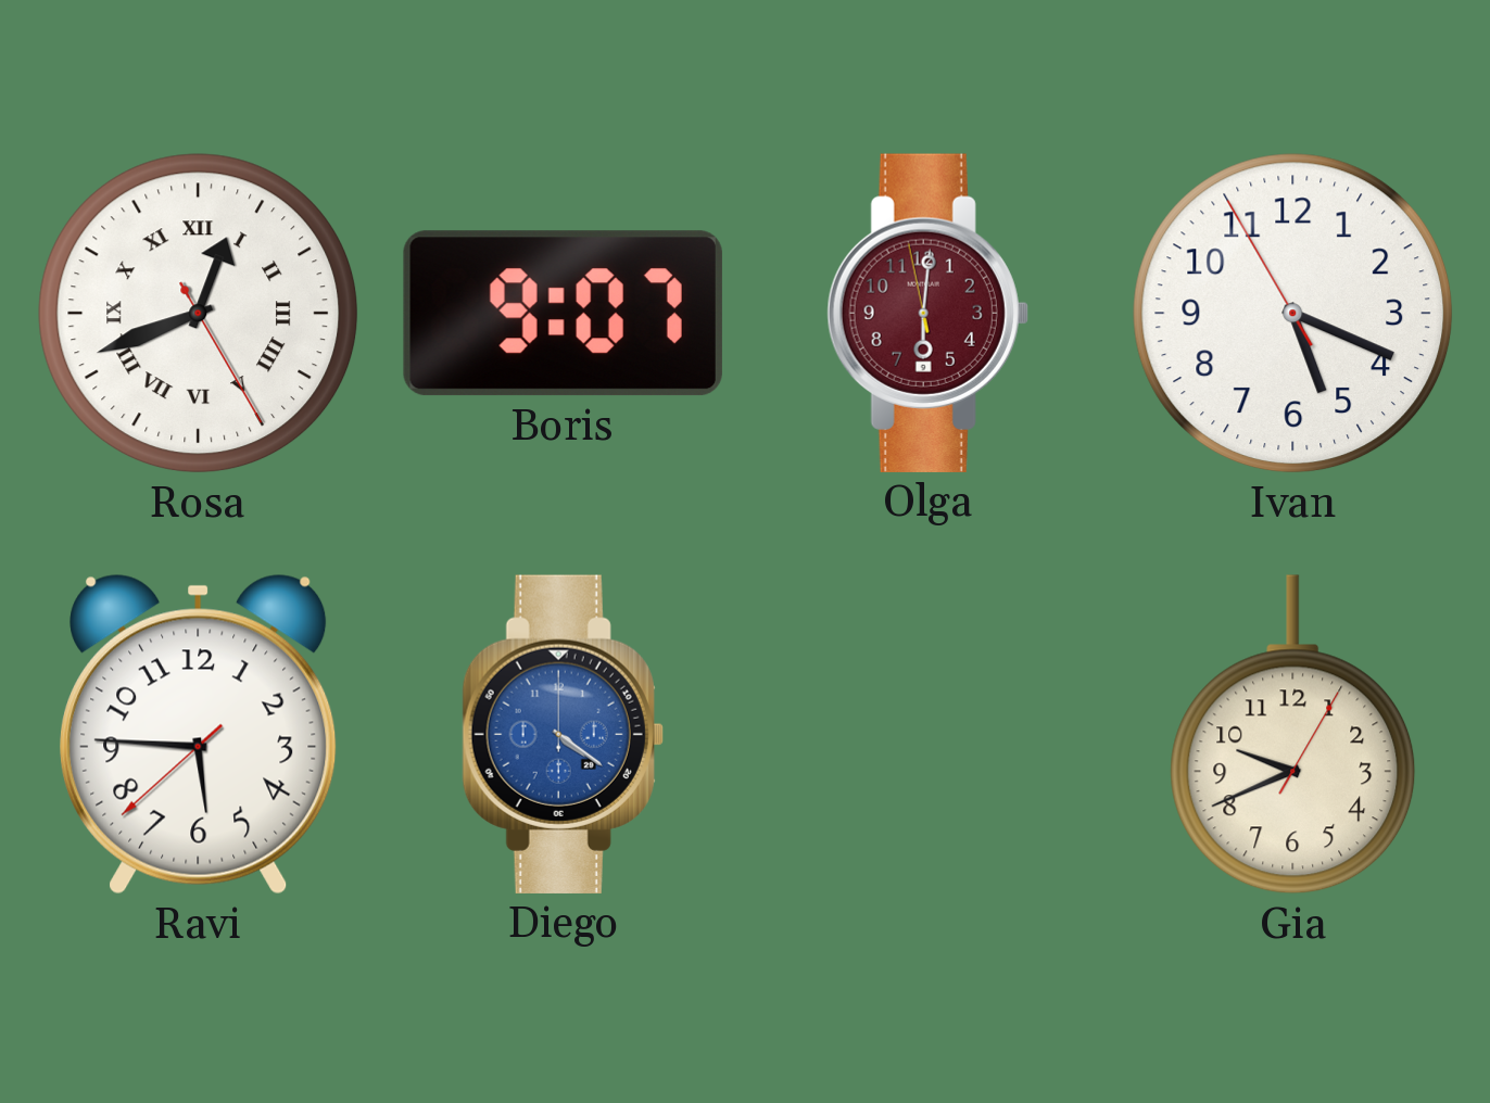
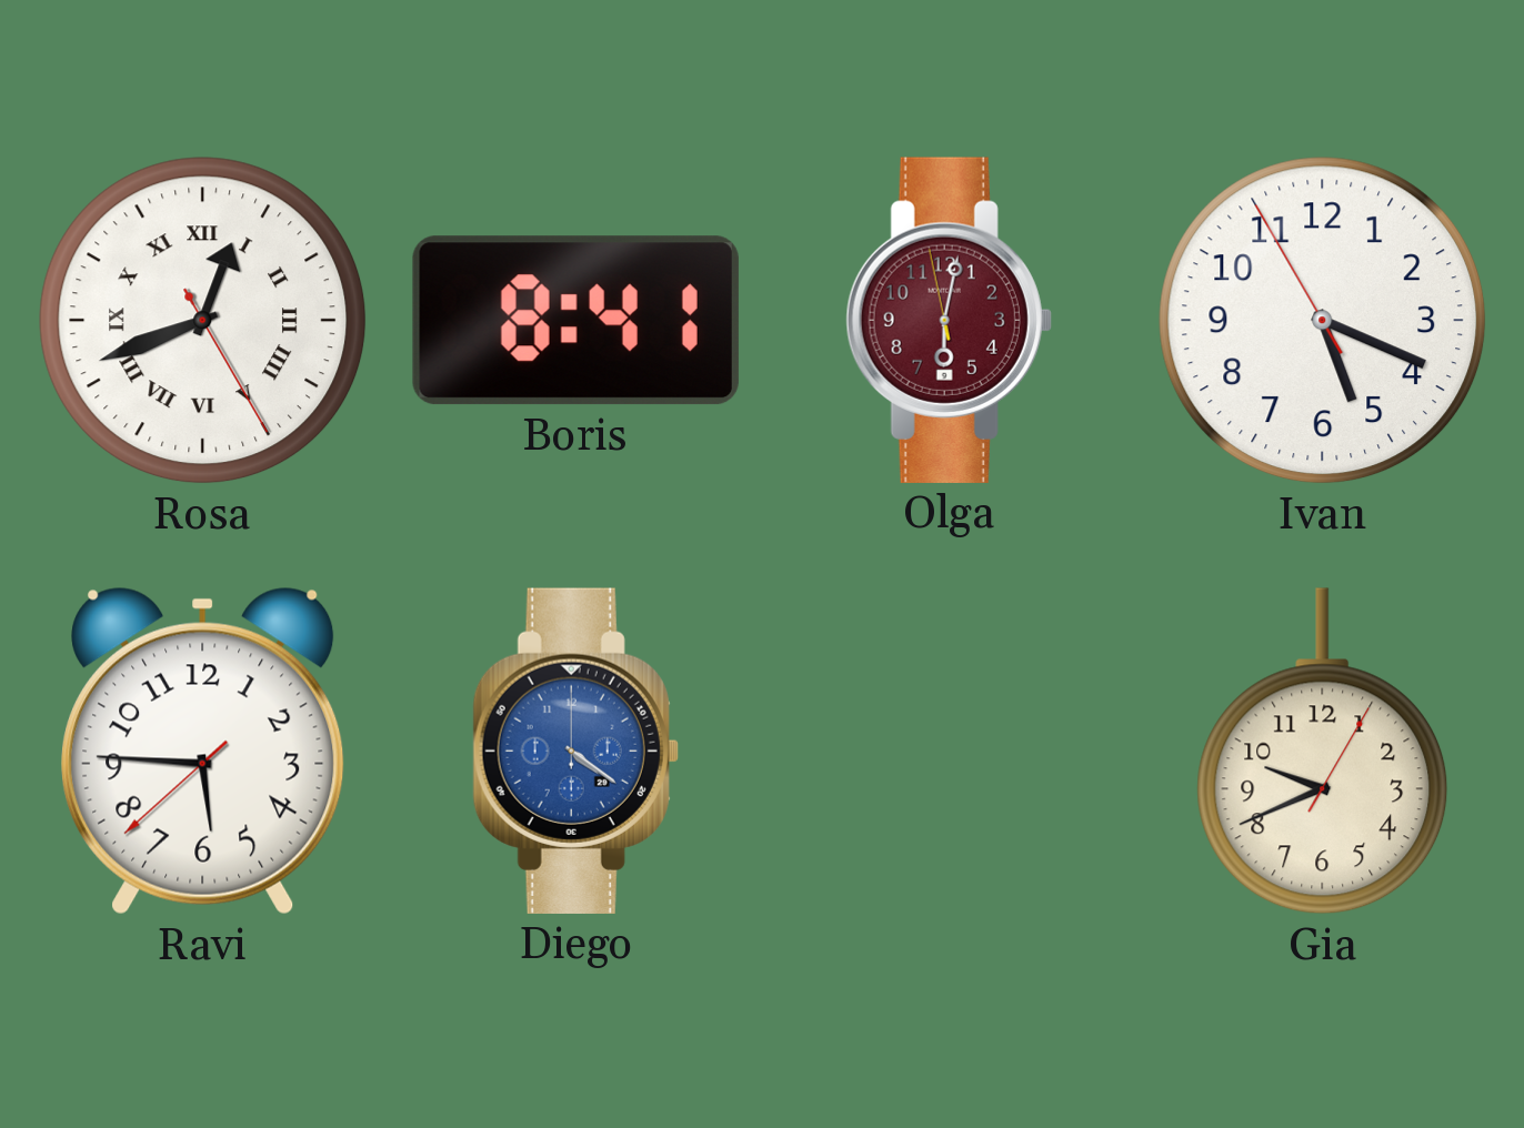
Boris: 9:07 -> 8:41 (575, 321)
Olga: 6:00 -> 6:01 (949, 320)
